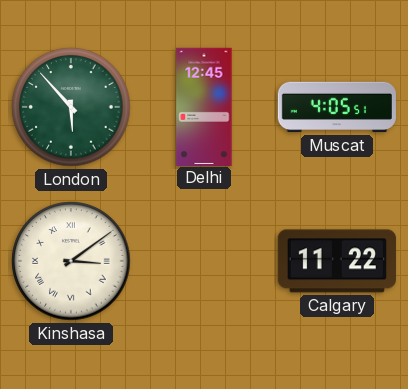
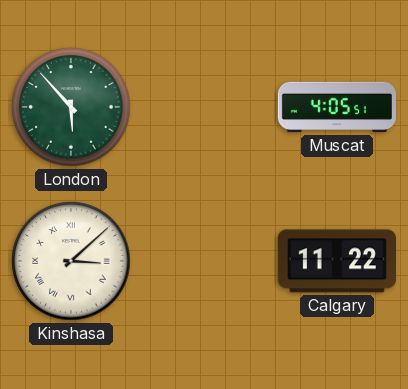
Delhi: 12:45 -> none (204, 106)
Kinshasa: 3:09 -> 3:08 (71, 261)
